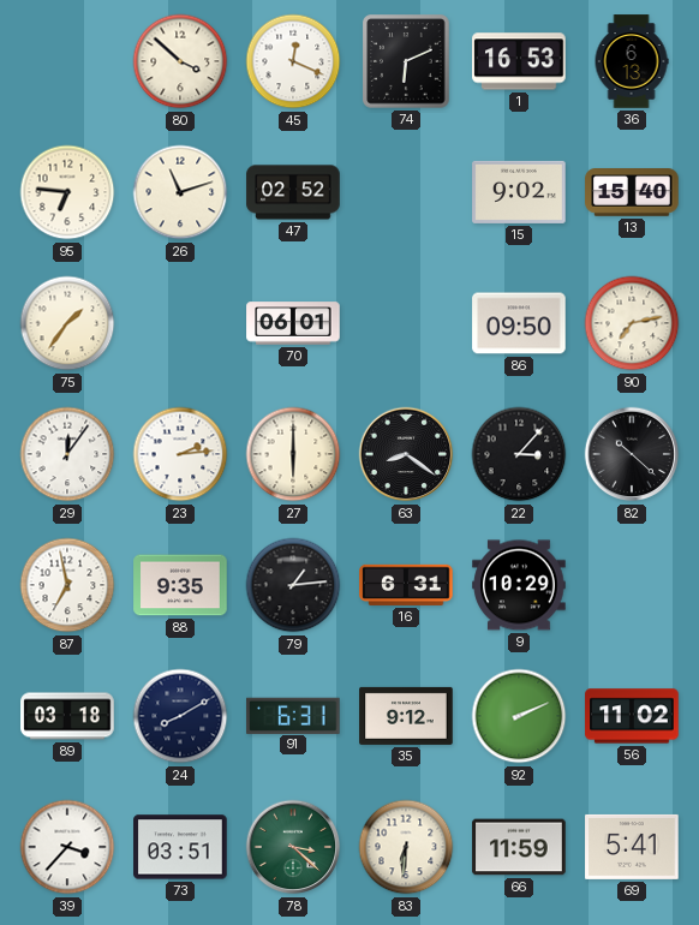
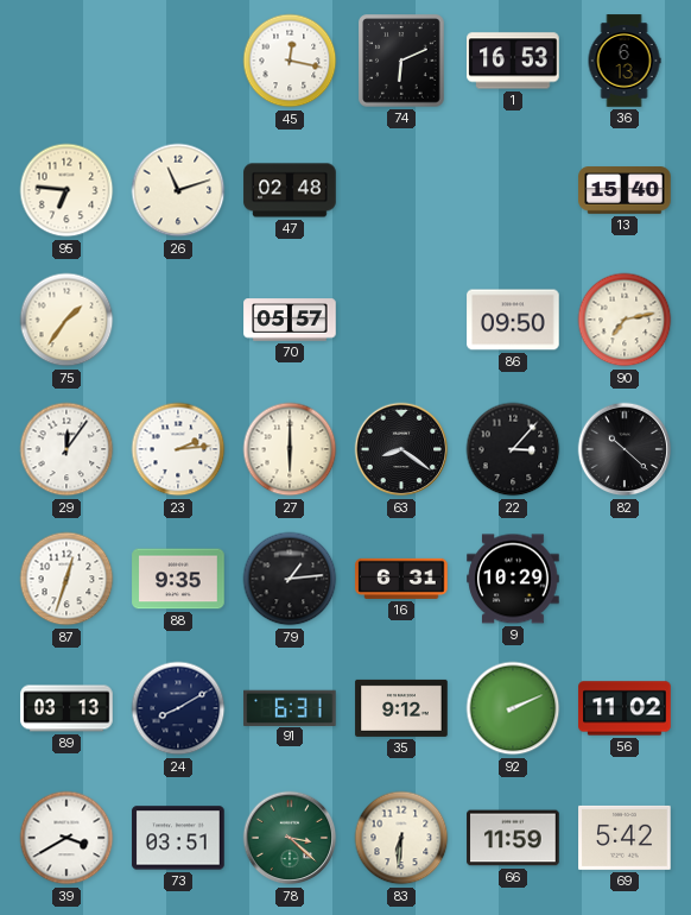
80: 3:52 -> none (180, 61)
45: 12:19 -> 12:17 (290, 61)
47: 02:52 -> 02:48 (290, 190)
15: 9:02 -> none (519, 192)
70: 06:01 -> 05:57 (290, 320)
87: 6:58 -> 12:33 (66, 579)
89: 03:18 -> 03:13 (66, 708)
39: 3:37 -> 3:40 (66, 838)
69: 5:41 -> 5:42 (625, 838)
